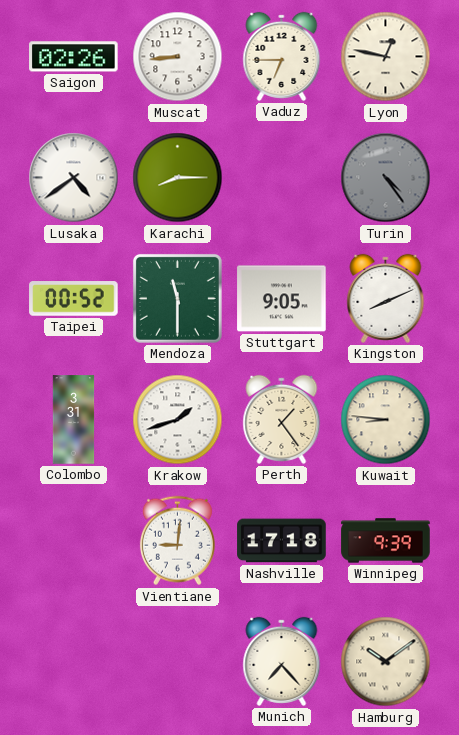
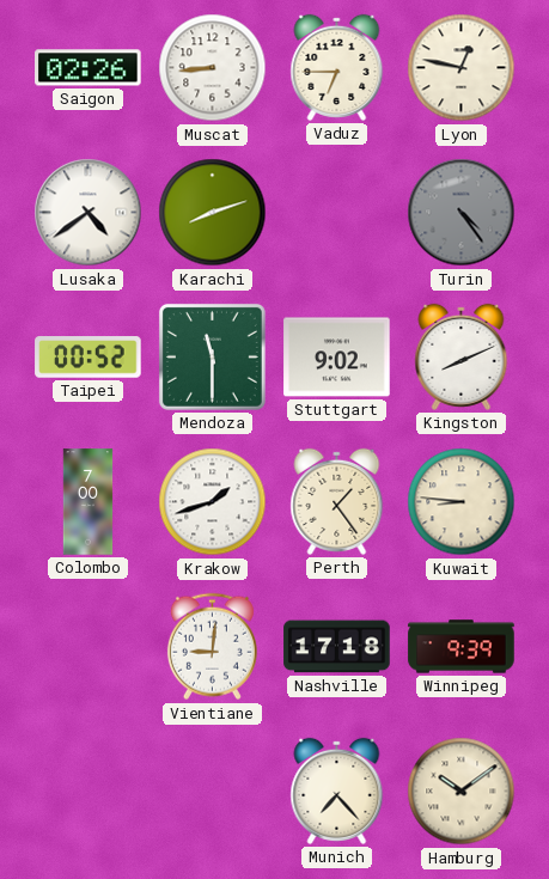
Karachi: 8:15 -> 8:12 (213, 213)
Stuttgart: 9:05 -> 9:02 (337, 358)
Colombo: 3:31 -> 7:00 (89, 502)
